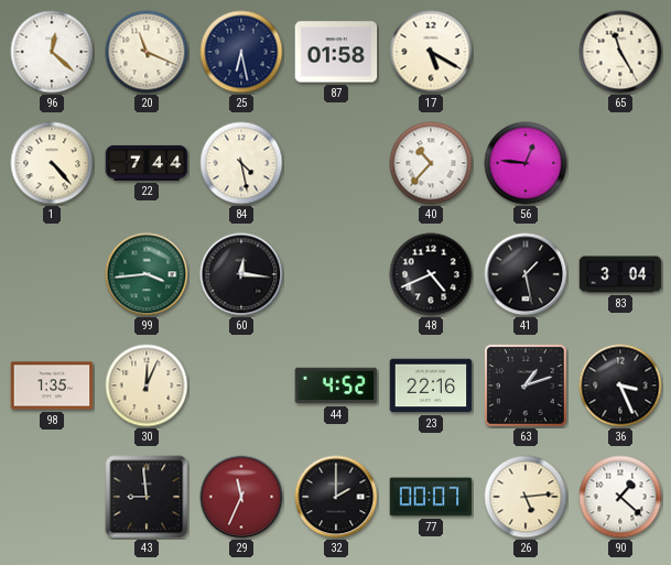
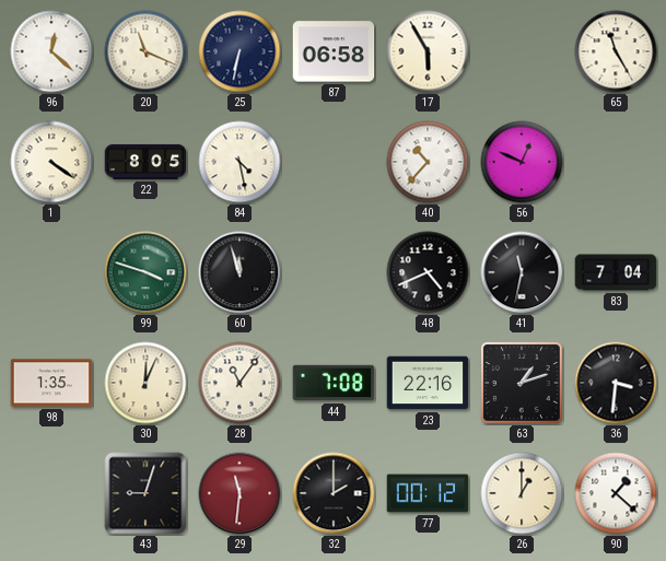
25: 6:28 -> 6:32 (239, 51)
87: 01:58 -> 06:58 (334, 51)
17: 5:20 -> 5:55 (428, 51)
1: 4:23 -> 4:21 (51, 162)
22: 7:44 -> 8:05 (145, 162)
56: 12:46 -> 12:49 (522, 162)
99: 3:44 -> 3:48 (145, 272)
60: 12:16 -> 11:57 (239, 272)
41: 1:28 -> 11:32 (522, 272)
83: 3:04 -> 7:04 (616, 272)
28: none -> 11:06 (239, 383)
44: 4:52 -> 7:08 (334, 383)
36: 3:26 -> 3:31 (616, 383)
43: 8:59 -> 9:03 (145, 493)
29: 11:34 -> 11:31 (239, 493)
77: 00:07 -> 00:12 (428, 493)
26: 5:14 -> 1:00 (522, 493)
